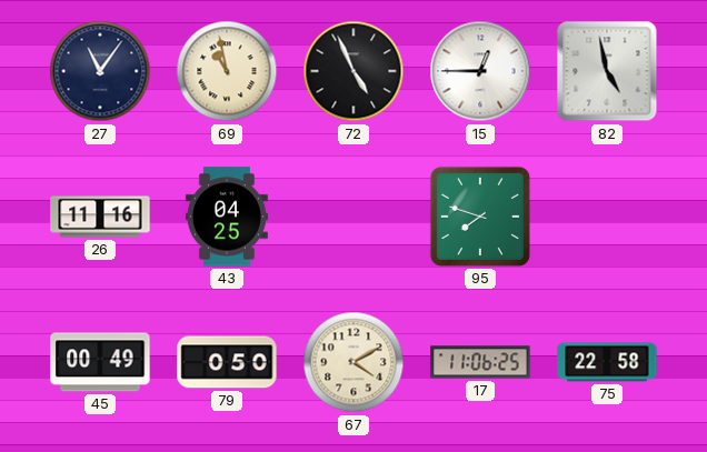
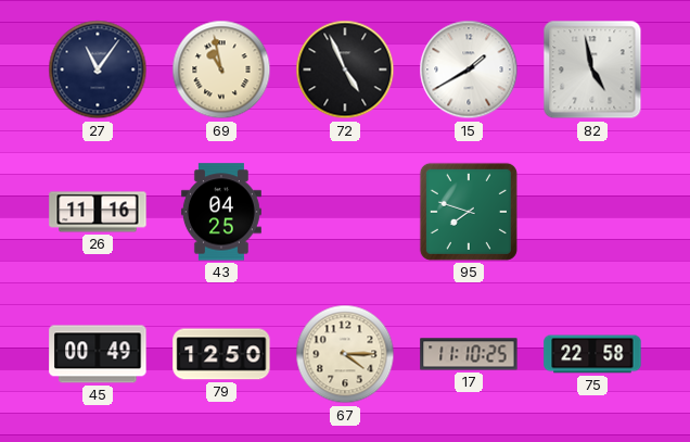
15: 12:45 -> 1:40 (469, 70)
79: 0:50 -> 12:50 (221, 354)
67: 4:10 -> 4:15 (345, 354)
17: 11:06 -> 11:10 (469, 354)
